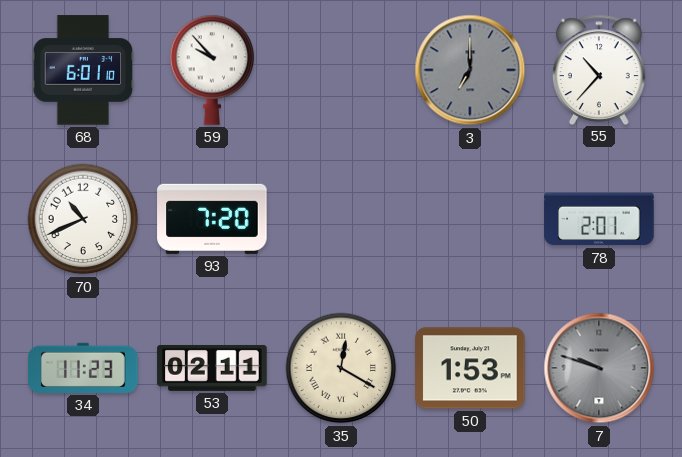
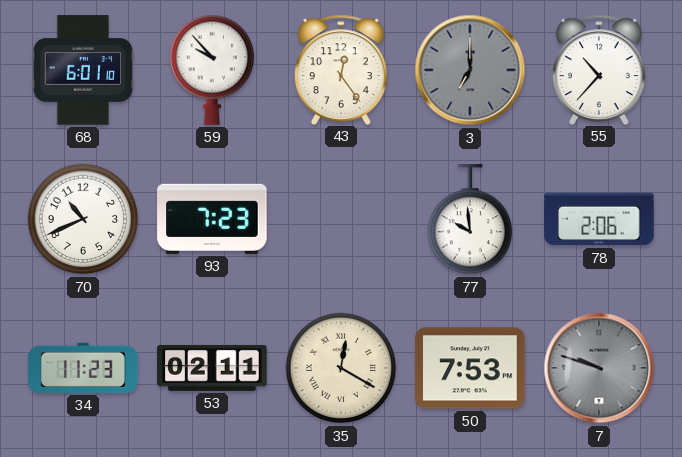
43: none -> 12:24 (342, 69)
93: 7:20 -> 7:23 (212, 219)
77: none -> 9:59 (470, 220)
78: 2:01 -> 2:06 (599, 219)
50: 1:53 -> 7:53 (470, 368)
